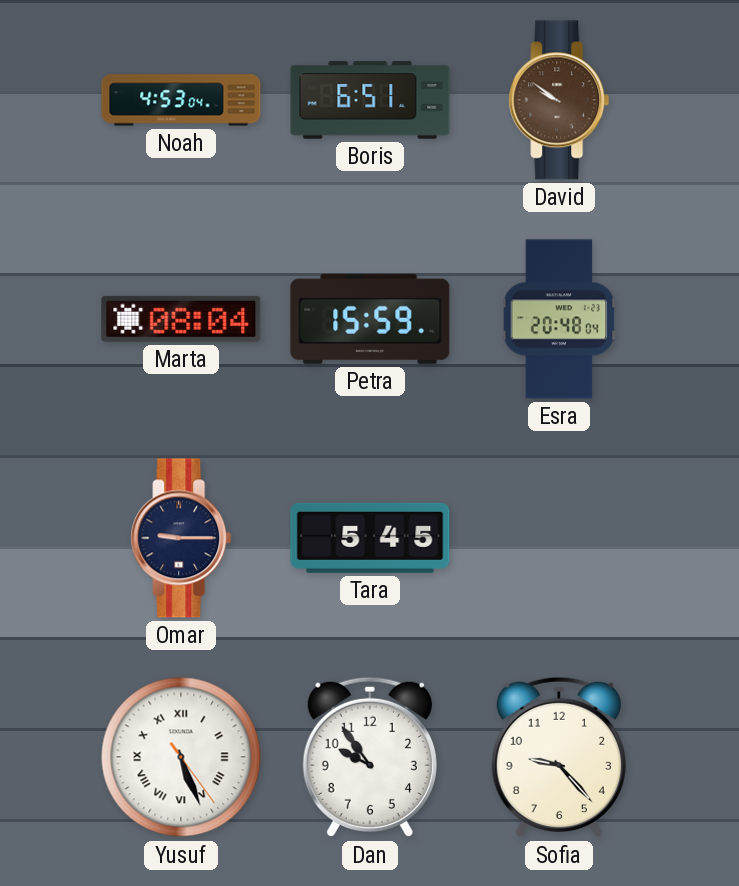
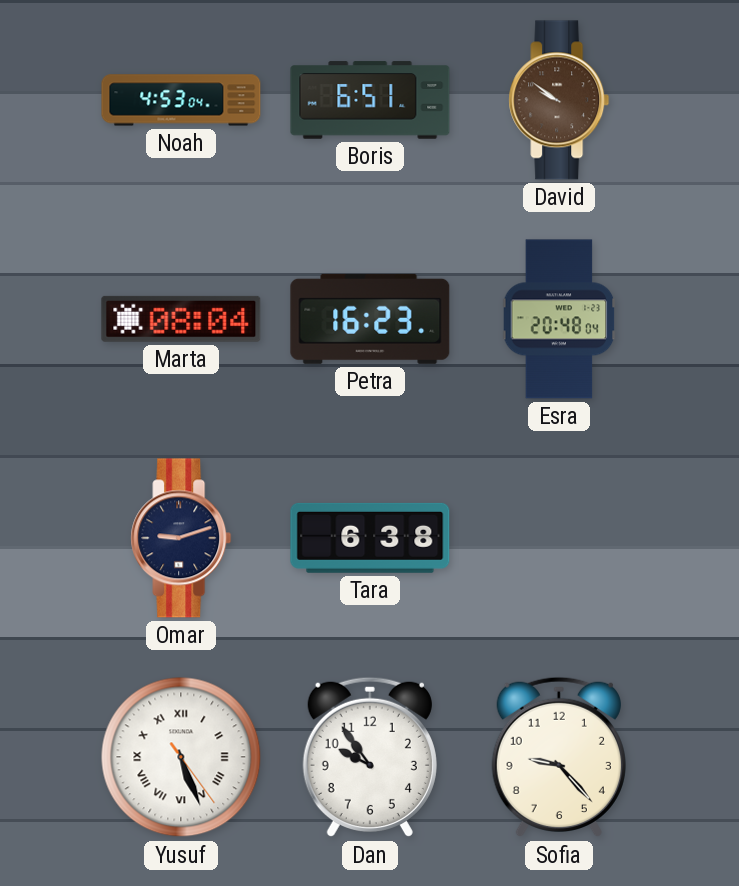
Petra: 15:59 -> 16:23 (370, 319)
Omar: 9:15 -> 9:12 (181, 538)
Tara: 5:45 -> 6:38 (370, 538)
